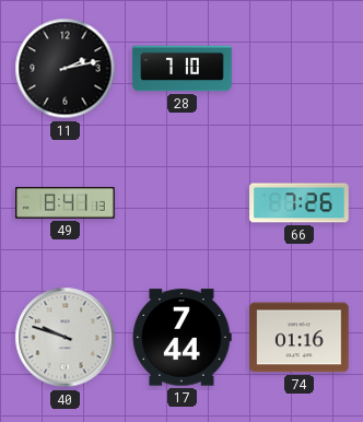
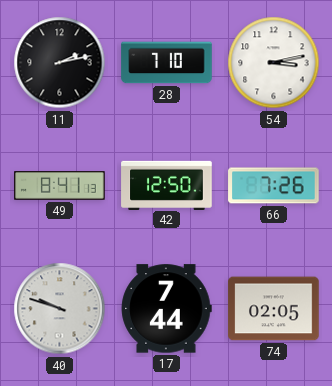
54: none -> 3:13 (274, 63)
42: none -> 12:50 (167, 185)
74: 01:16 -> 02:05 (274, 309)
